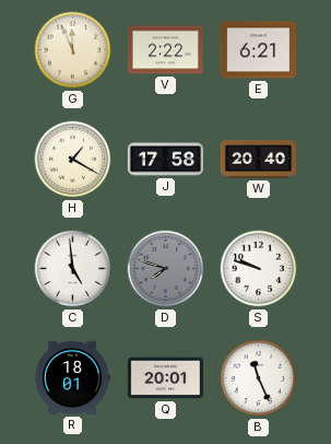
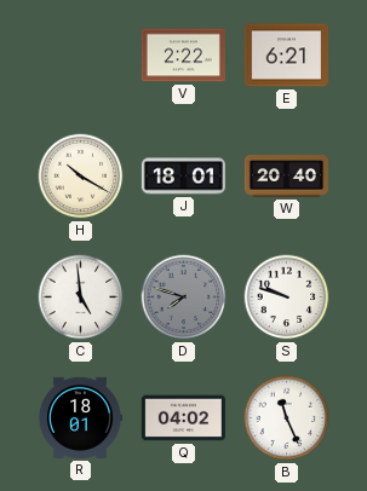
G: 11:56 -> none (73, 50)
H: 1:20 -> 10:20 (81, 177)
J: 17:58 -> 18:01 (183, 177)
Q: 20:01 -> 04:02 (183, 418)
